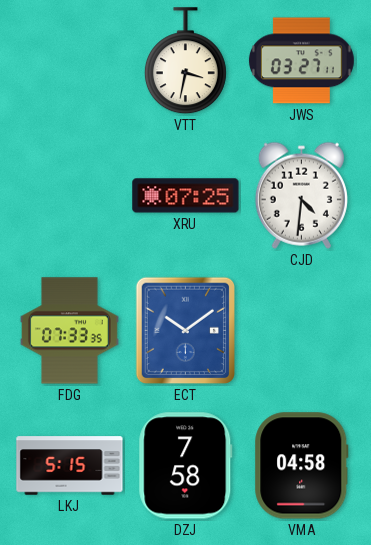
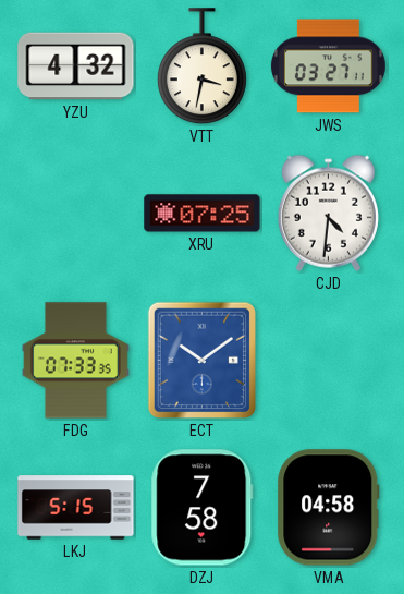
YZU: none -> 4:32 (76, 66)
